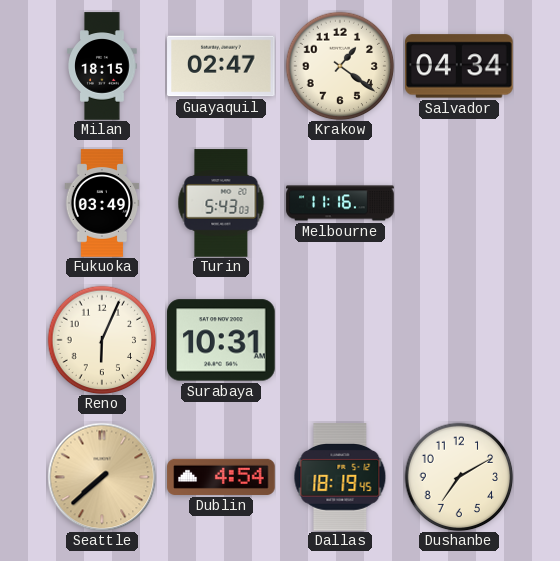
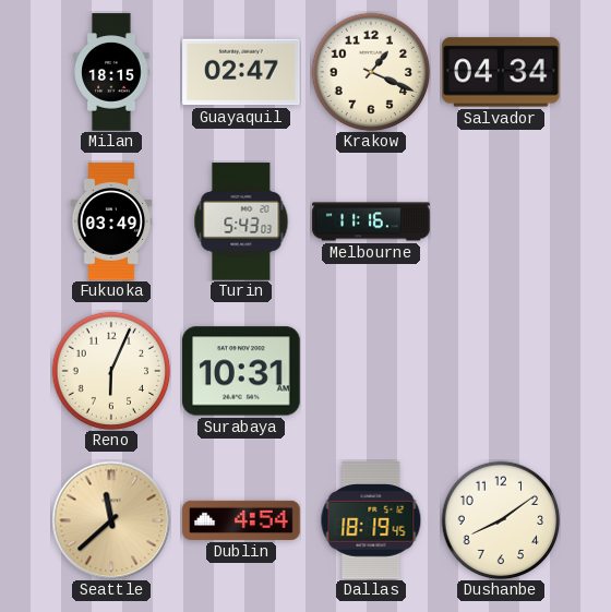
Krakow: 1:21 -> 1:19 (371, 72)
Seattle: 7:38 -> 11:38 (111, 520)
Dushanbe: 7:10 -> 8:09 (501, 520)
